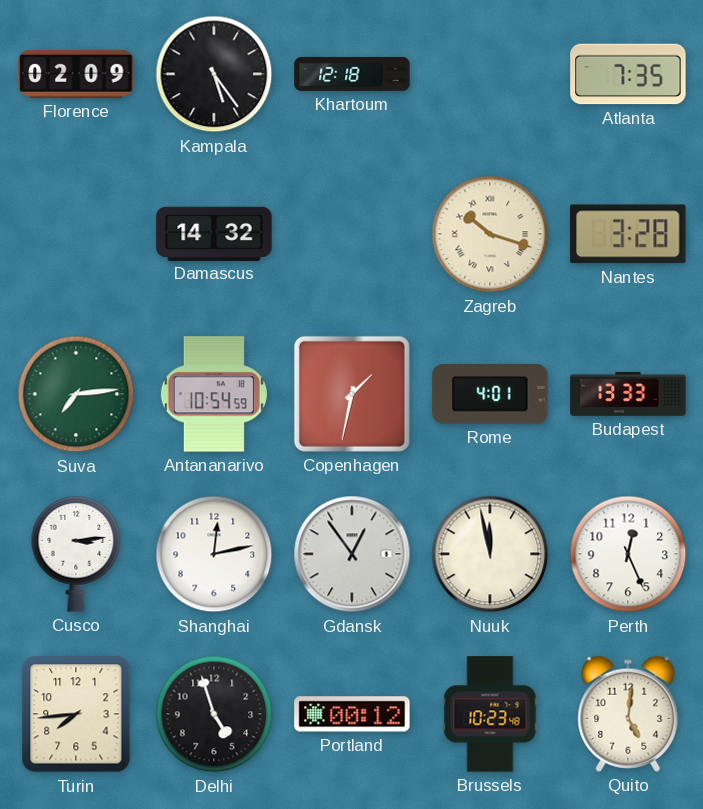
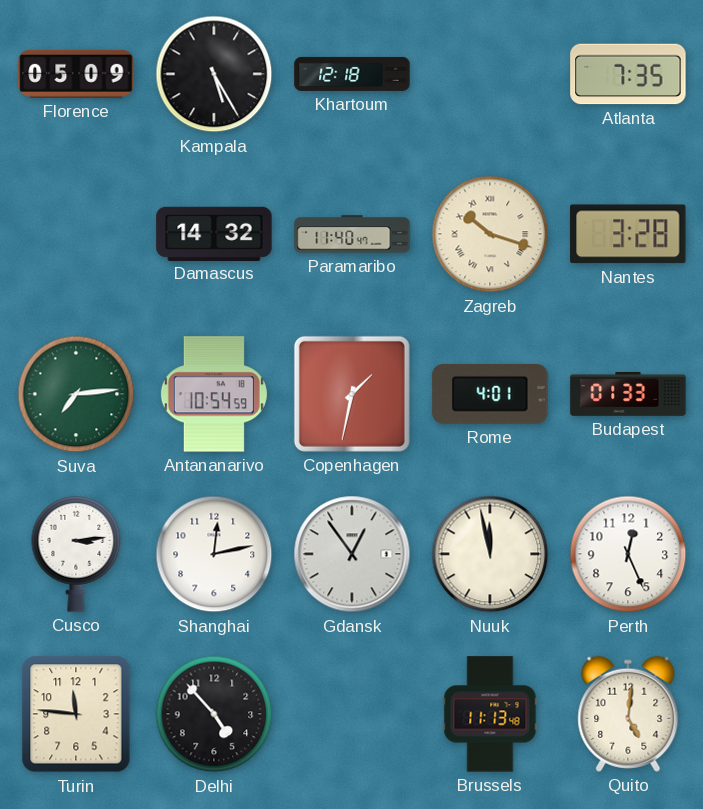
Florence: 02:09 -> 05:09 (76, 74)
Kampala: 5:24 -> 5:25 (214, 74)
Paramaribo: none -> 11:40 (352, 234)
Budapest: 13:33 -> 01:33 (628, 394)
Turin: 7:44 -> 11:46 (76, 714)
Delhi: 4:57 -> 4:53 (214, 714)
Portland: 00:12 -> none (352, 714)
Brussels: 10:23 -> 11:13 (490, 714)
